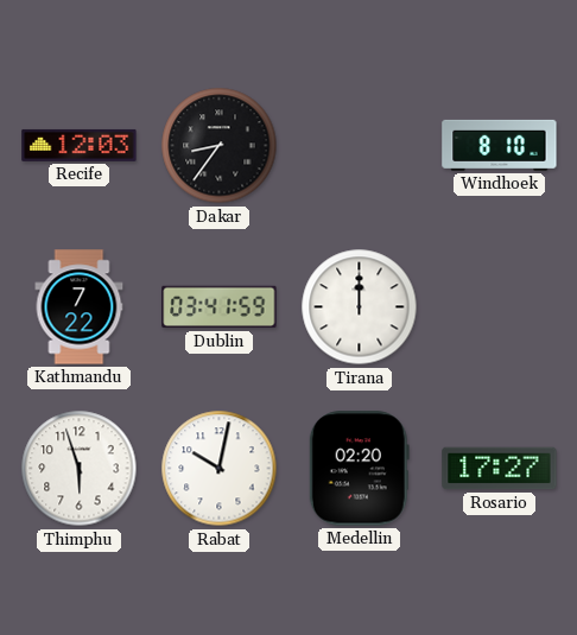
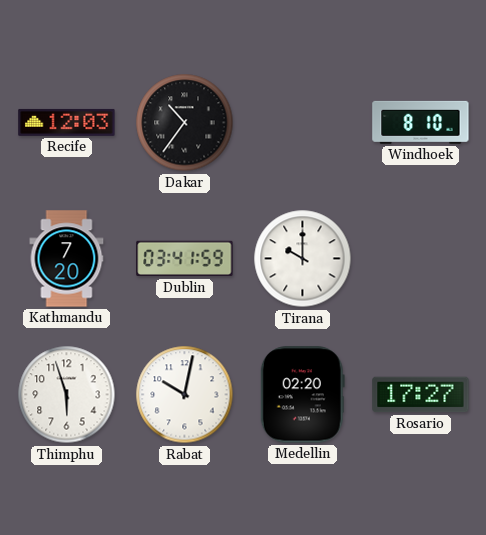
Dakar: 8:36 -> 10:36 (185, 123)
Kathmandu: 7:22 -> 7:20 (67, 259)
Tirana: 12:00 -> 10:00 (303, 259)
